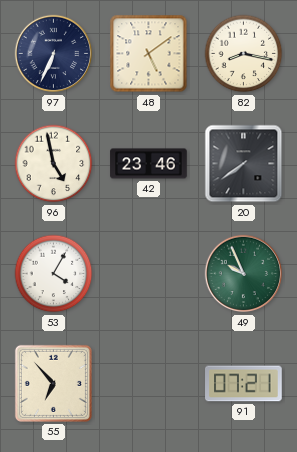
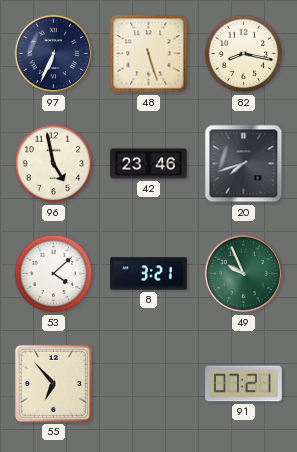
48: 5:09 -> 5:27 (149, 54)
20: 7:39 -> 7:42 (244, 164)
53: 4:05 -> 4:08 (54, 274)
8: none -> 3:21 (149, 274)
